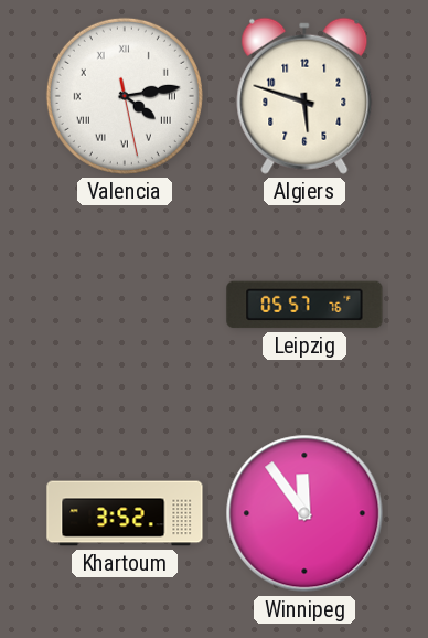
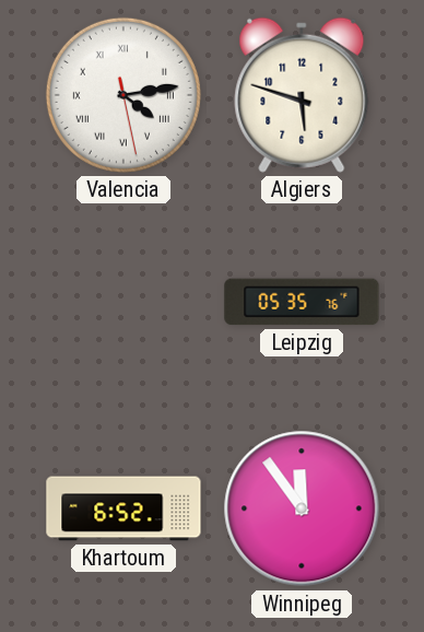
Leipzig: 05:57 -> 05:35 (302, 302)
Khartoum: 3:52 -> 6:52 (123, 508)
